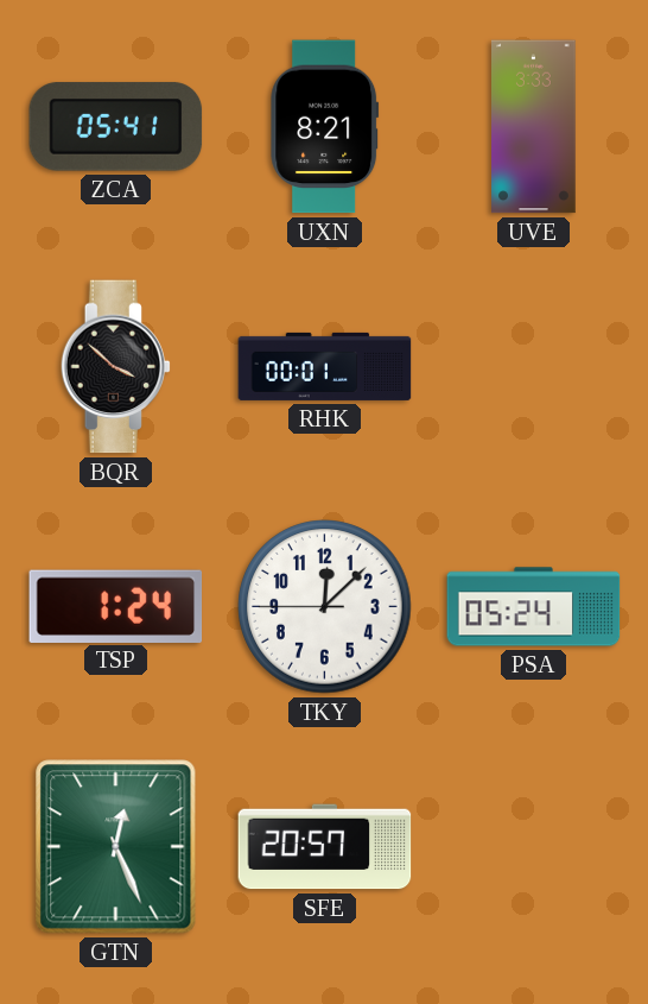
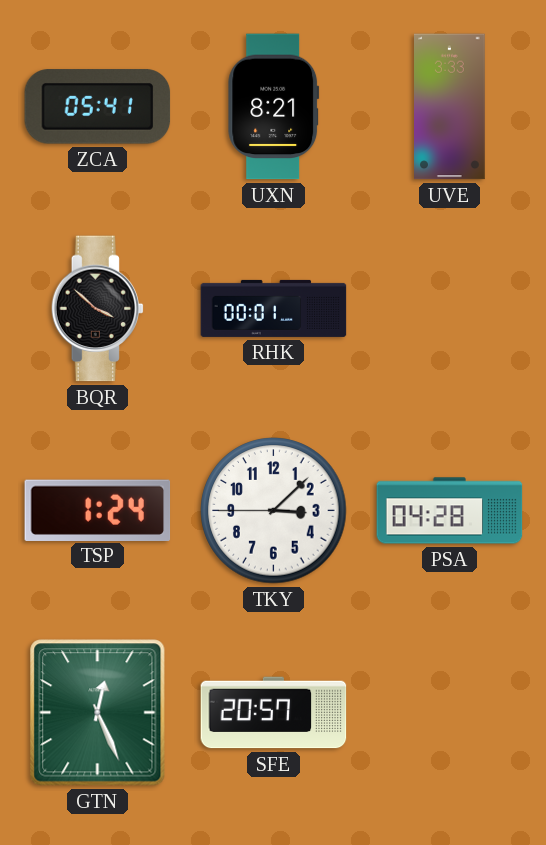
TKY: 12:07 -> 3:07 (274, 511)
PSA: 05:24 -> 04:28 (450, 511)
